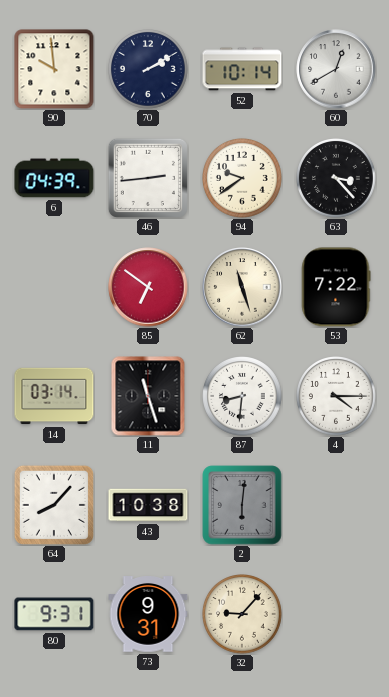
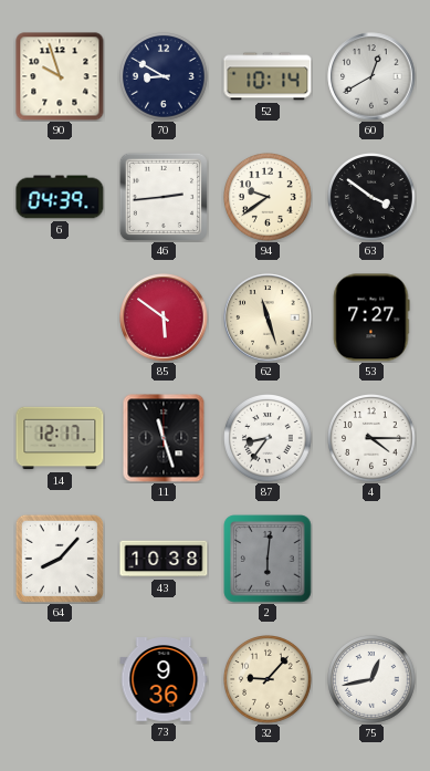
90: 9:59 -> 9:57 (60, 76)
70: 2:10 -> 8:50 (165, 77)
63: 3:23 -> 3:51 (373, 198)
85: 6:51 -> 5:51 (164, 317)
53: 7:22 -> 7:27 (371, 317)
14: 03:14 -> 12:17 (60, 438)
87: 8:31 -> 8:36 (269, 439)
80: 9:31 -> none (54, 614)
73: 9:31 -> 9:36 (164, 679)
75: none -> 12:43 (373, 680)
